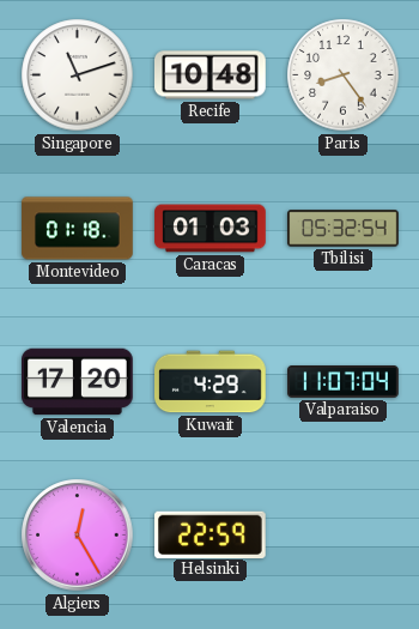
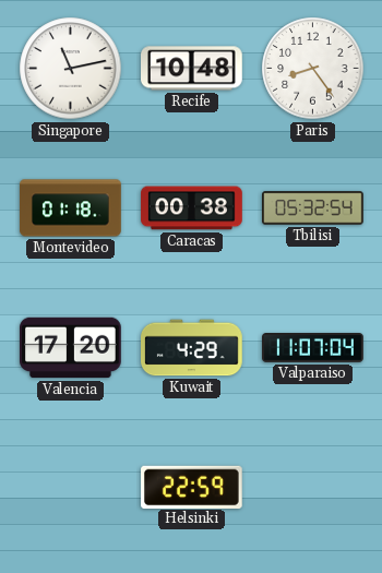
Singapore: 11:12 -> 11:13 (71, 69)
Caracas: 01:03 -> 00:38 (192, 208)
Algiers: 12:25 -> none (78, 536)
